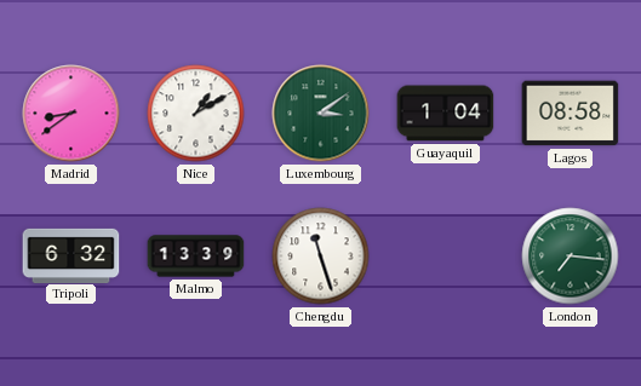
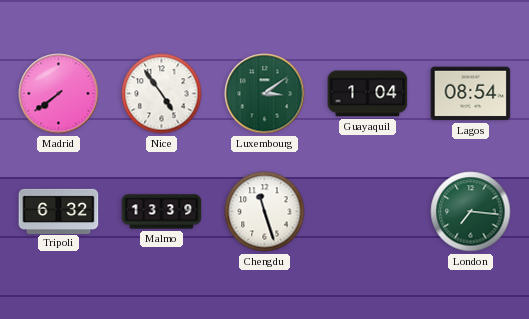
Madrid: 8:39 -> 7:39 (59, 94)
Nice: 1:10 -> 4:54 (162, 94)
Lagos: 08:58 -> 08:54 (471, 94)
